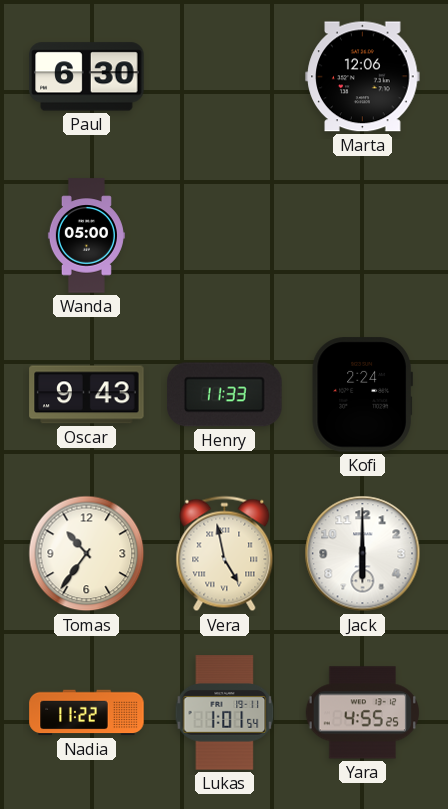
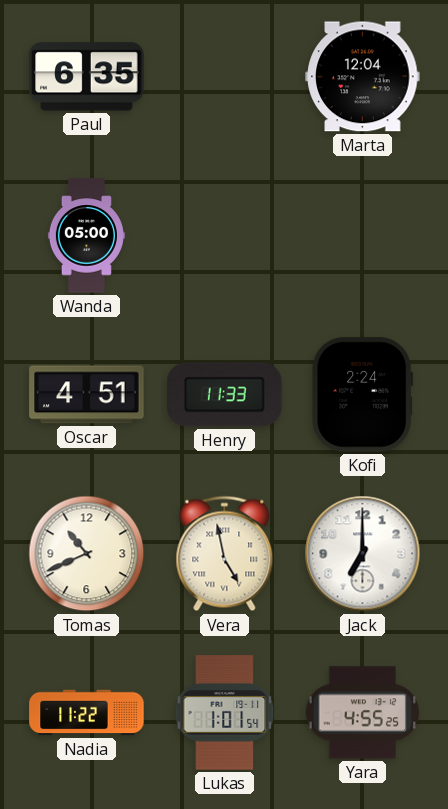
Paul: 6:30 -> 6:35 (87, 77)
Marta: 12:06 -> 12:04 (363, 77)
Oscar: 9:43 -> 4:51 (87, 395)
Tomas: 10:36 -> 10:41 (87, 554)
Jack: 6:00 -> 7:00 (363, 554)
